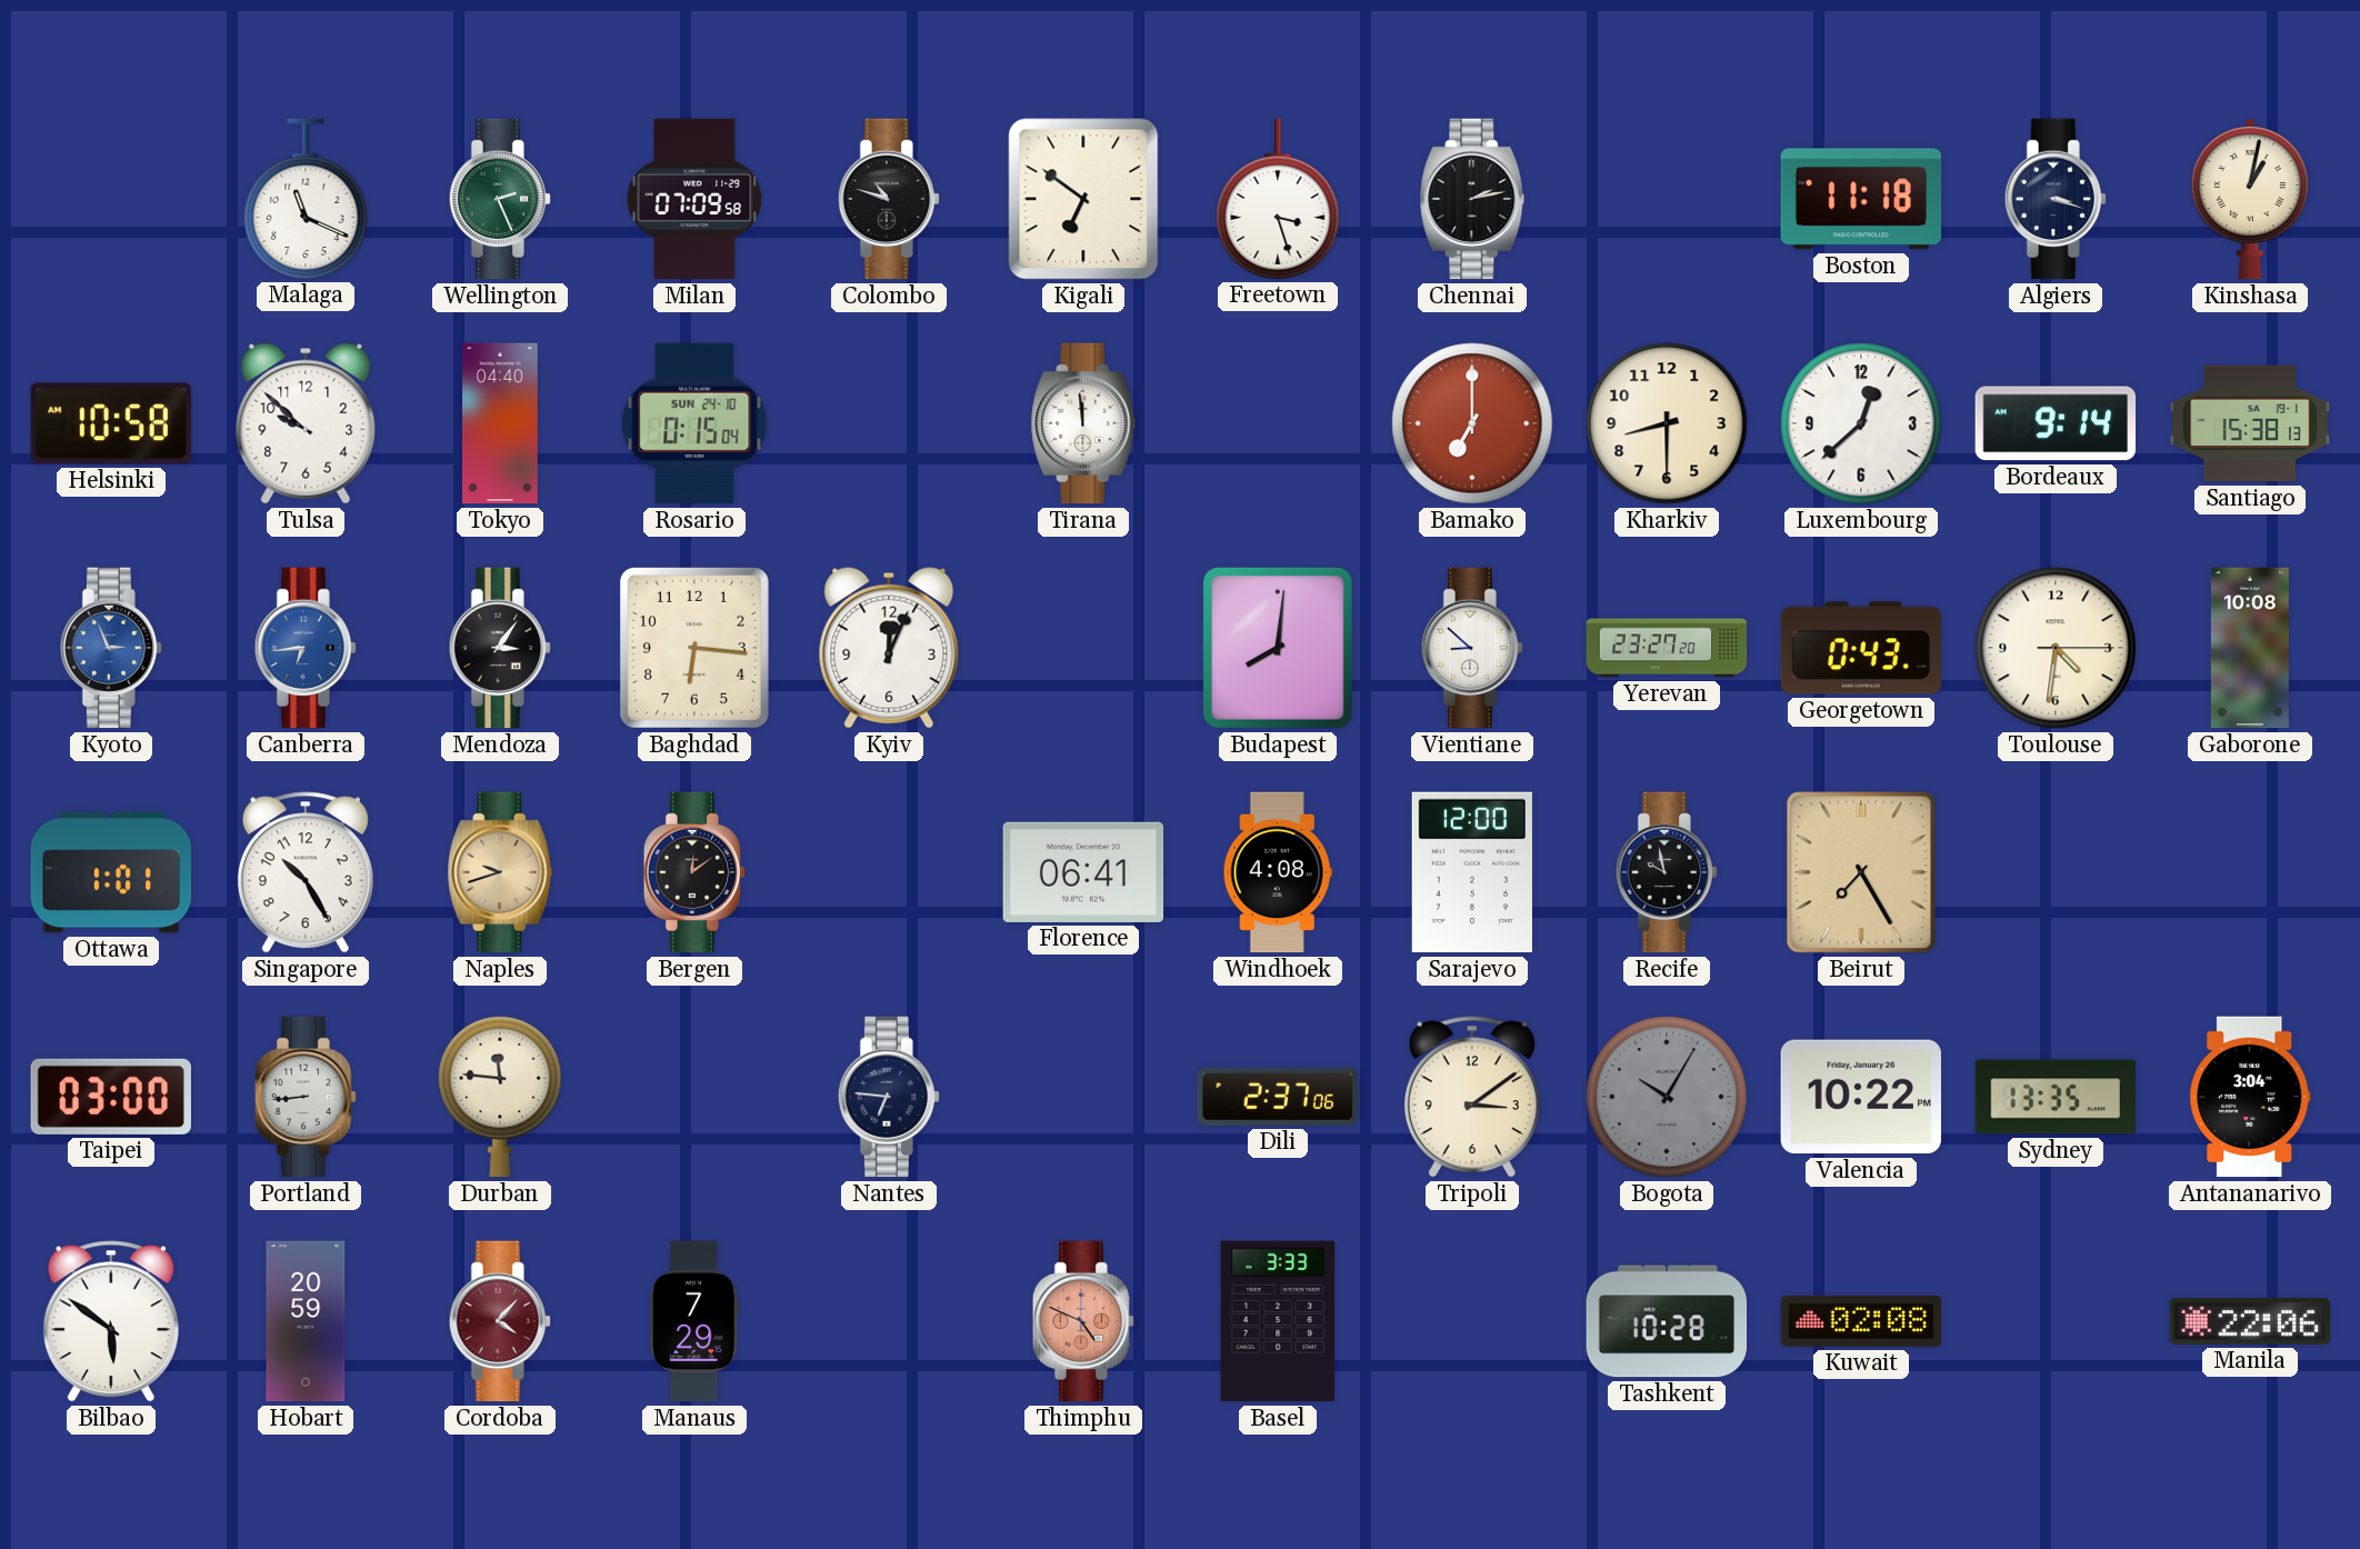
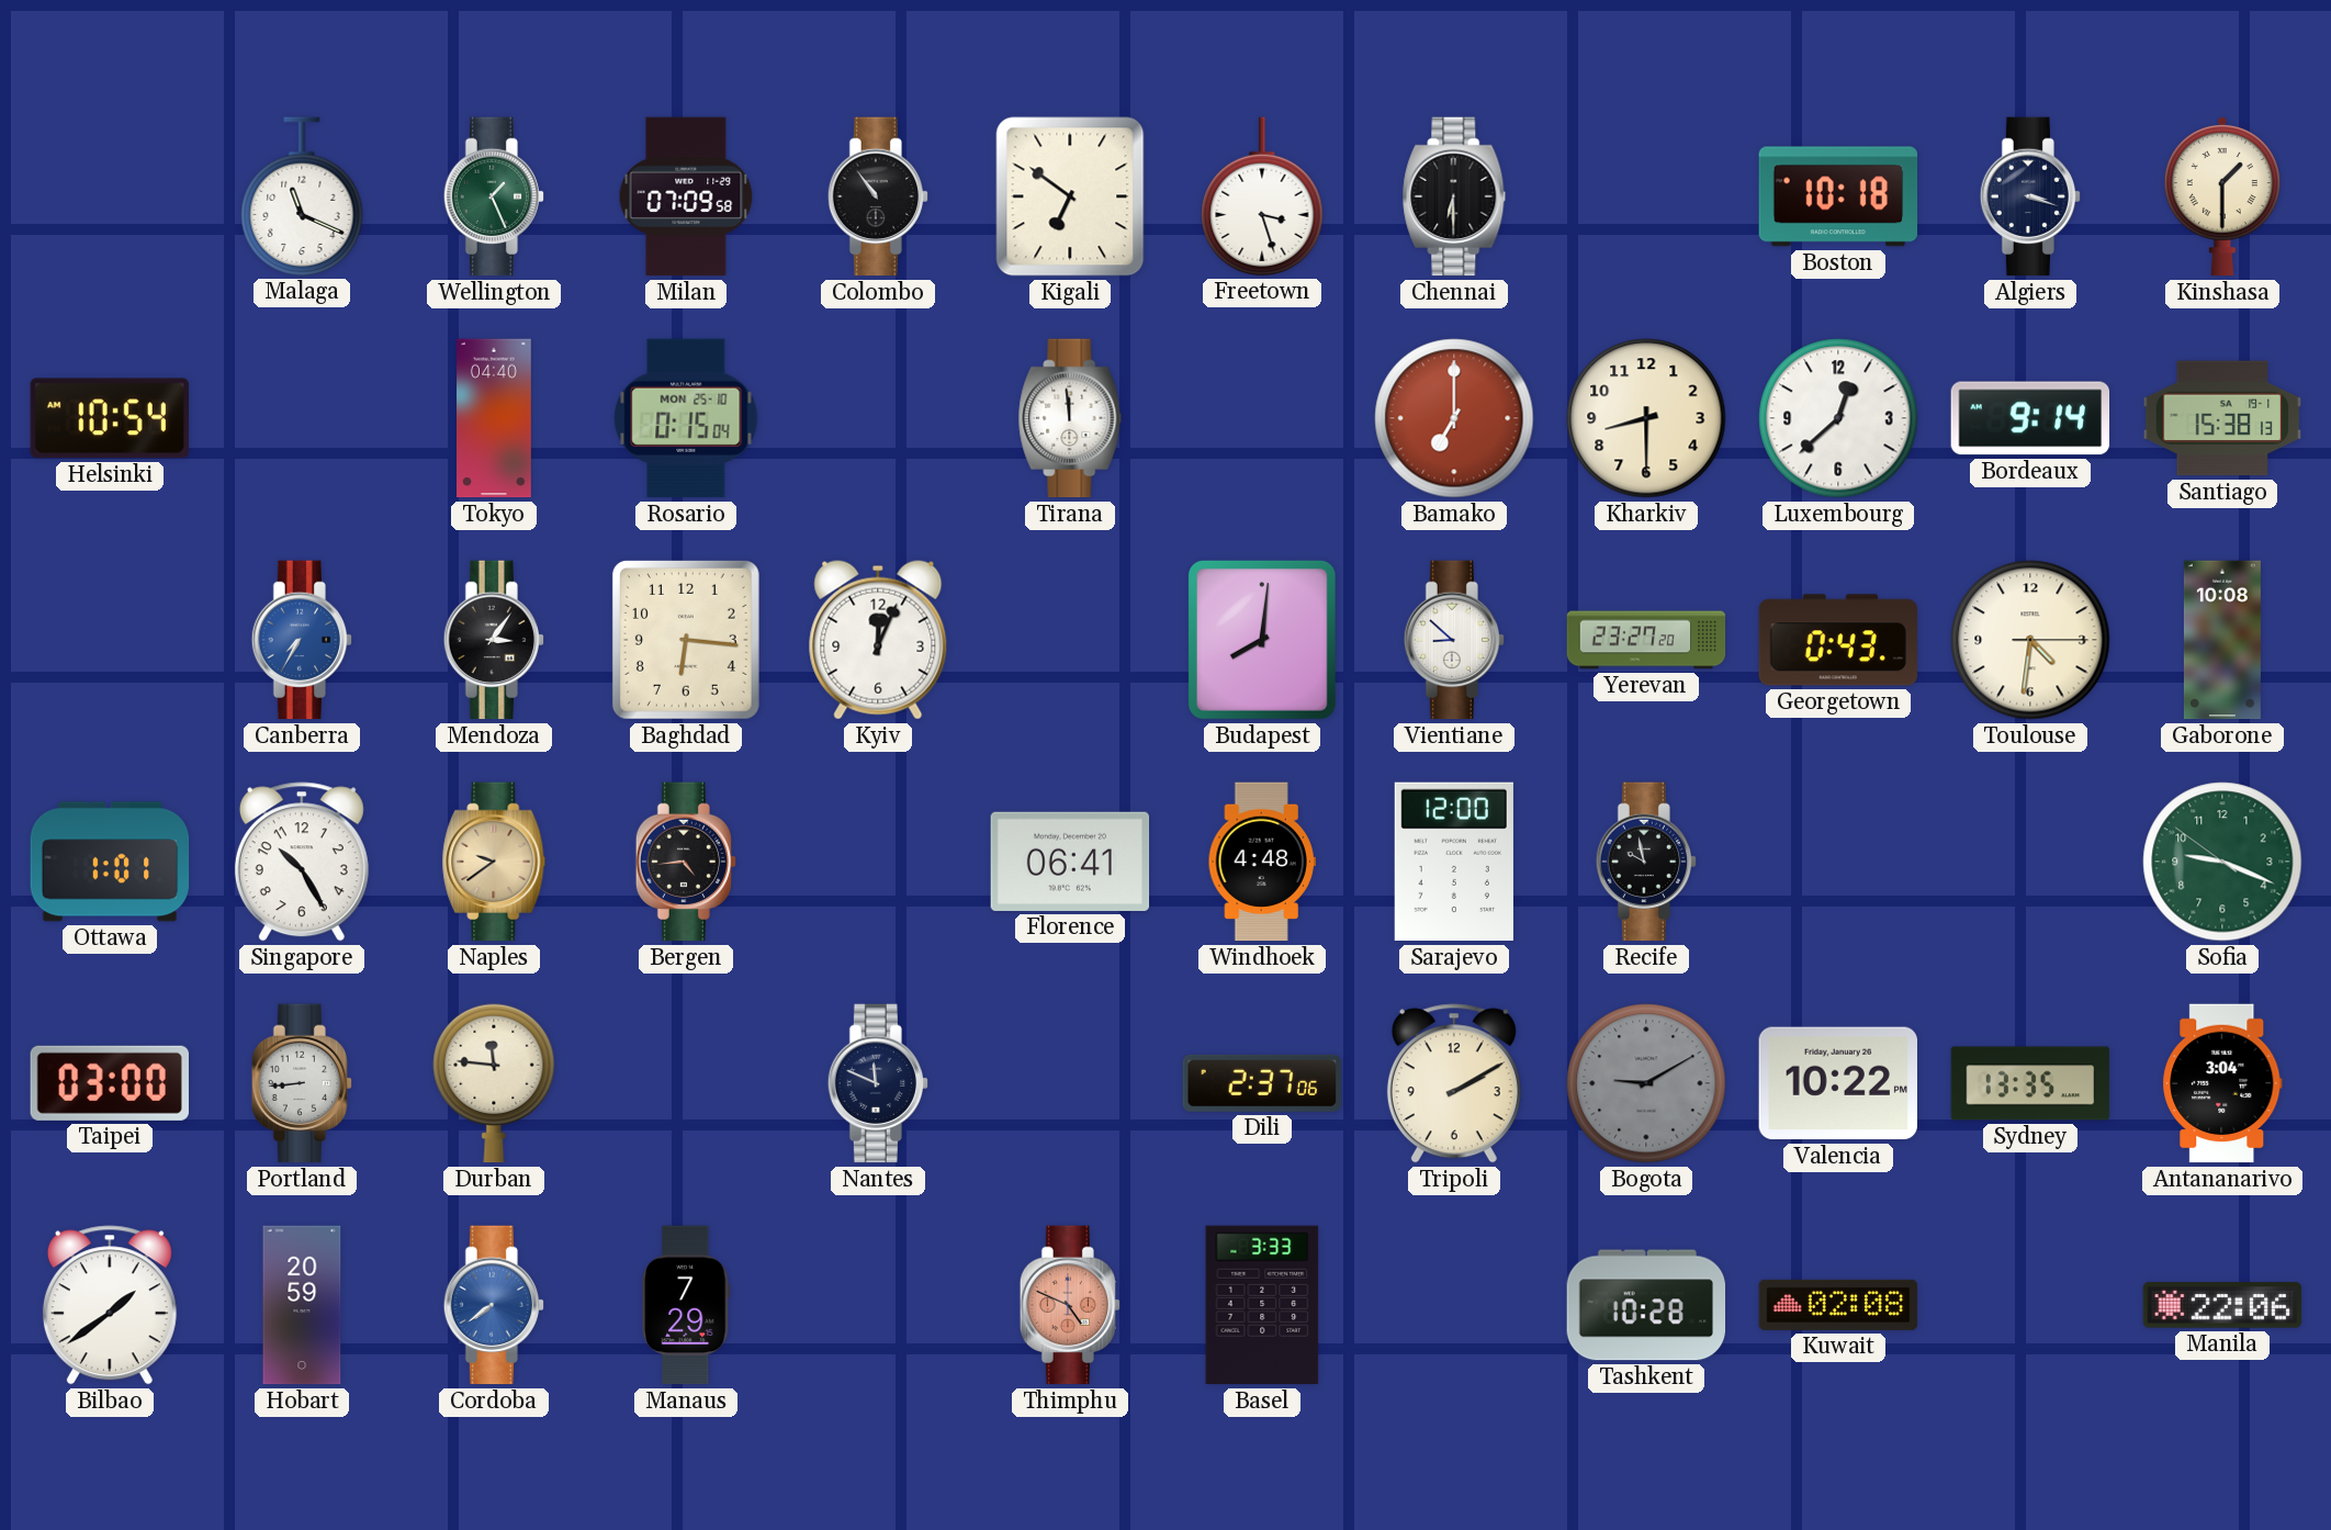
Wellington: 2:26 -> 1:26 (493, 196)
Colombo: 10:48 -> 10:54 (877, 196)
Chennai: 2:13 -> 6:30 (1454, 196)
Boston: 11:18 -> 10:18 (1838, 196)
Kinshasa: 1:02 -> 1:30 (2222, 196)
Helsinki: 10:58 -> 10:54 (110, 418)
Tulsa: 9:52 -> none (306, 423)
Rosario date: SUN 24-10 -> MON 25-10 (686, 418)
Kyoto: 2:56 -> none (110, 648)
Canberra: 6:44 -> 7:35 (301, 640)
Naples: 9:42 -> 9:39 (494, 862)
Bergen: 12:09 -> 4:44 (685, 862)
Windhoek: 4:08 -> 4:48 (1262, 862)
Beirut: 7:25 -> none (1861, 872)
Sofia: none -> 9:18 (2222, 862)
Nantes: 6:46 -> 11:49 (877, 1083)
Tripoli: 3:09 -> 2:10 (1454, 1083)
Bogota: 10:05 -> 9:10 (1646, 1083)
Bilbao: 5:51 -> 1:39 (110, 1305)
Cordoba: 4:07 -> 7:39 (493, 1305)
Cordoba dial: burgundy -> blue (493, 1305)
